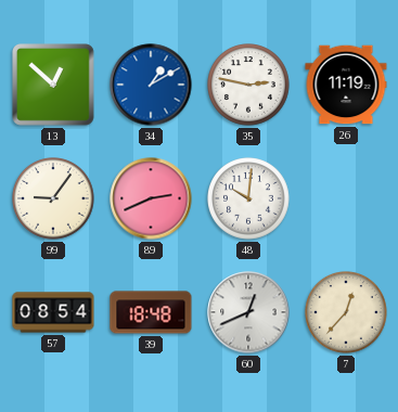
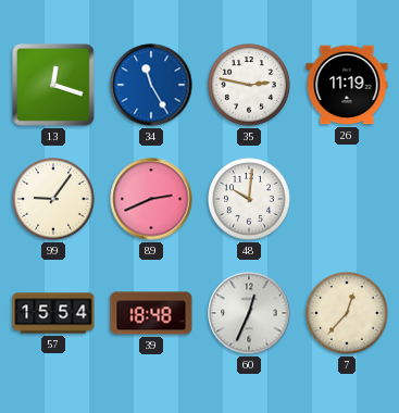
13: 12:52 -> 12:18 (54, 86)
34: 1:10 -> 11:25 (151, 85)
57: 08:54 -> 15:54 (53, 313)
60: 12:41 -> 12:34 (249, 313)
